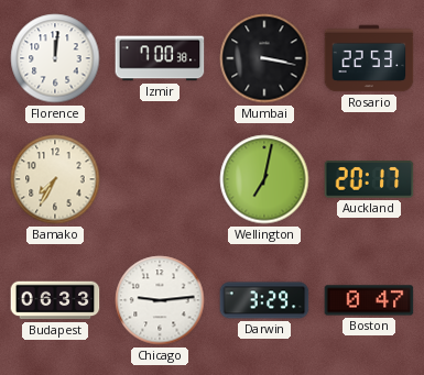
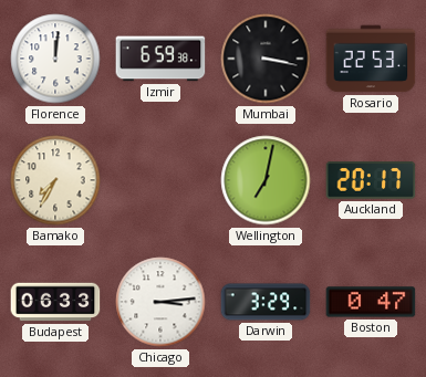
Izmir: 7:00 -> 6:59 (160, 59)
Chicago: 9:14 -> 3:14 (160, 302)
